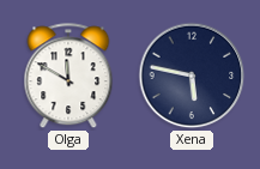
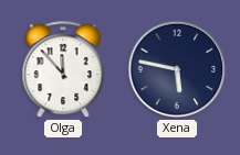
Olga: 11:50 -> 11:53 (63, 70)
